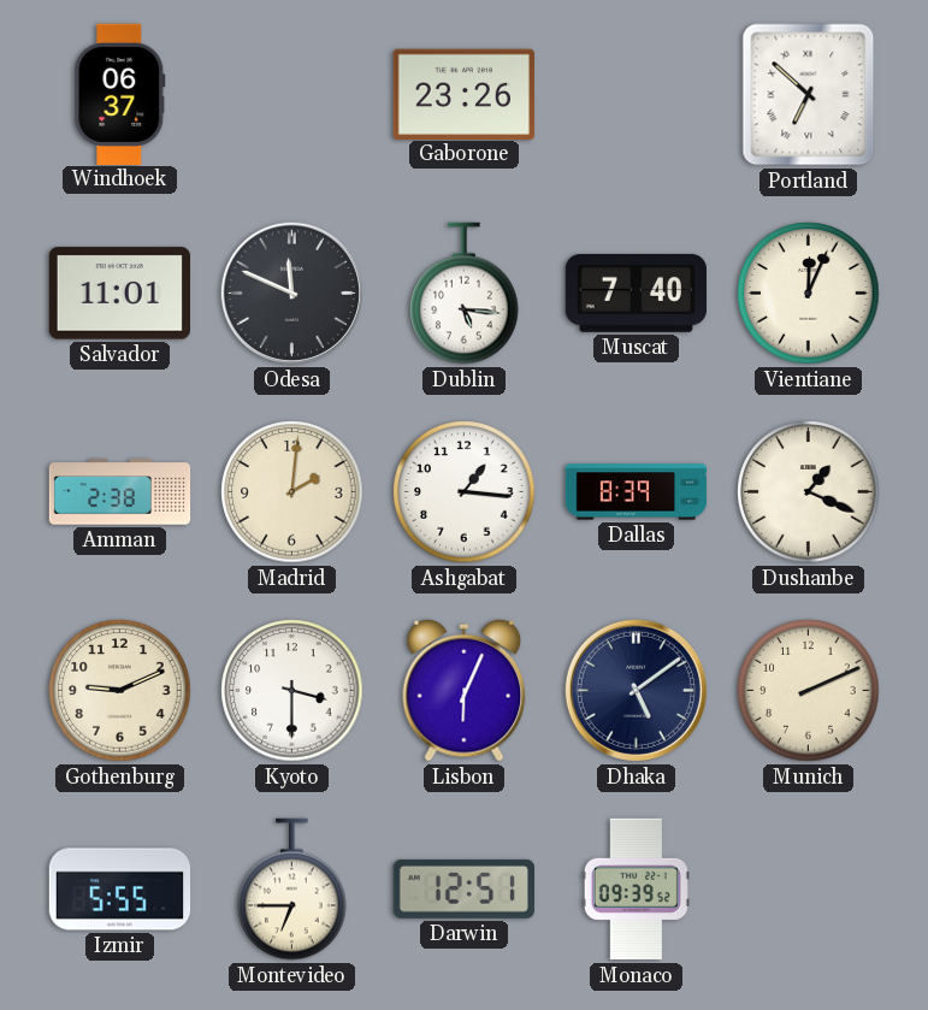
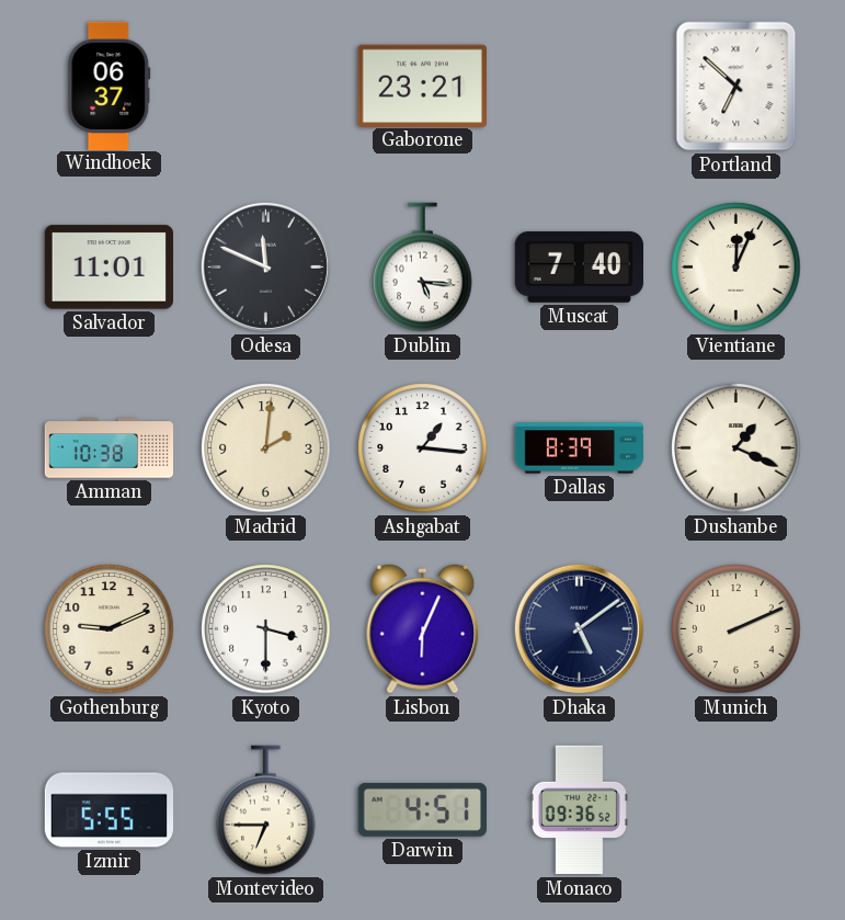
Gaborone: 23:26 -> 23:21 (422, 86)
Amman: 2:38 -> 10:38 (110, 448)
Darwin: 12:51 -> 4:51 (422, 809)
Monaco: 09:39 -> 09:36 (579, 810)
